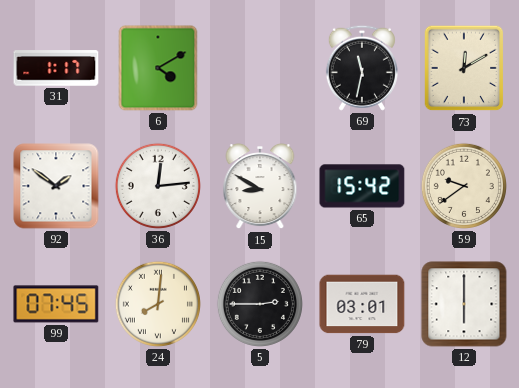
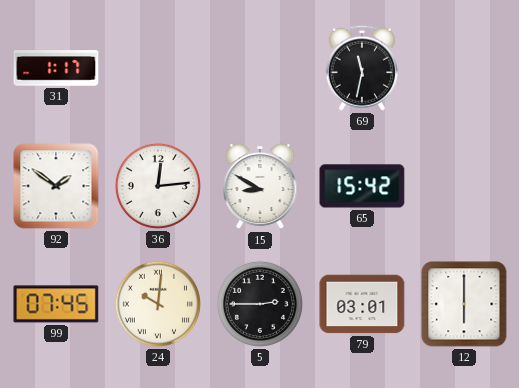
6: 4:10 -> none (158, 68)
73: 12:10 -> none (464, 68)
59: 9:39 -> none (464, 186)
24: 8:01 -> 10:01 (158, 304)
